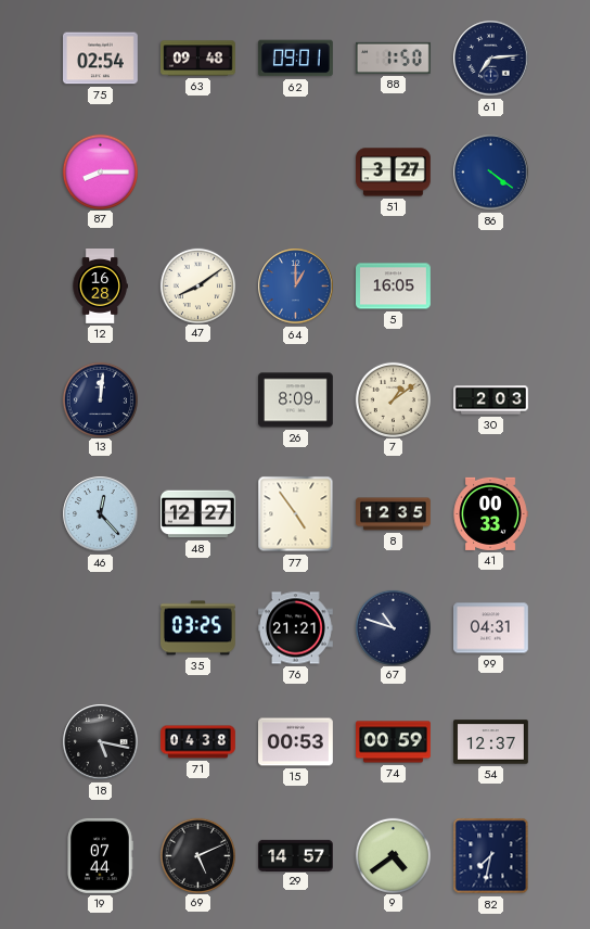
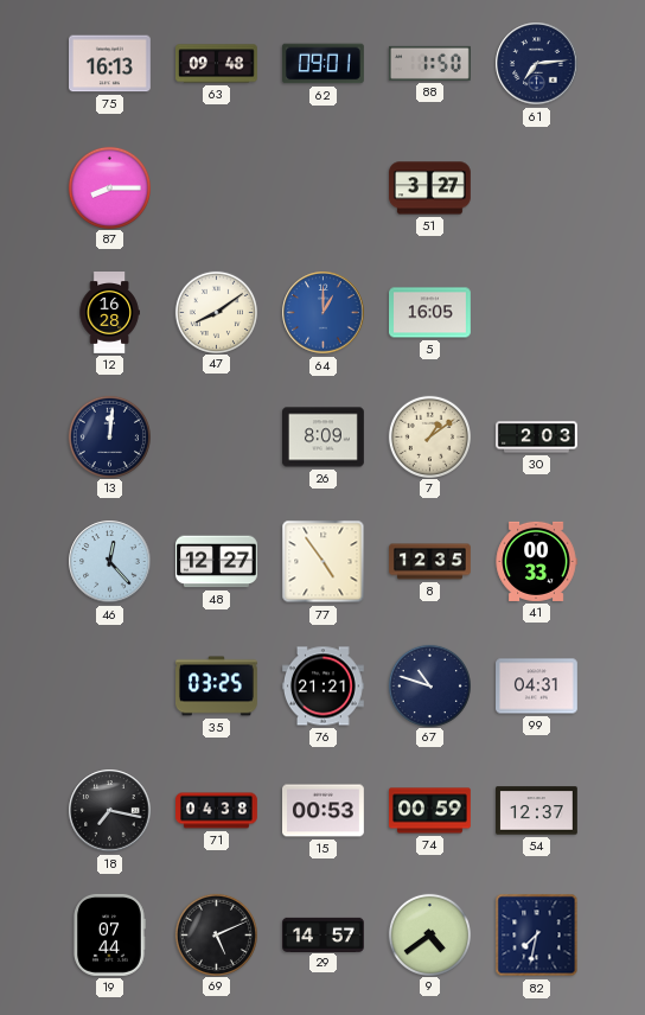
75: 02:54 -> 16:13 (110, 64)
86: 4:21 -> none (491, 173)
18: 5:17 -> 7:17 (110, 811)
